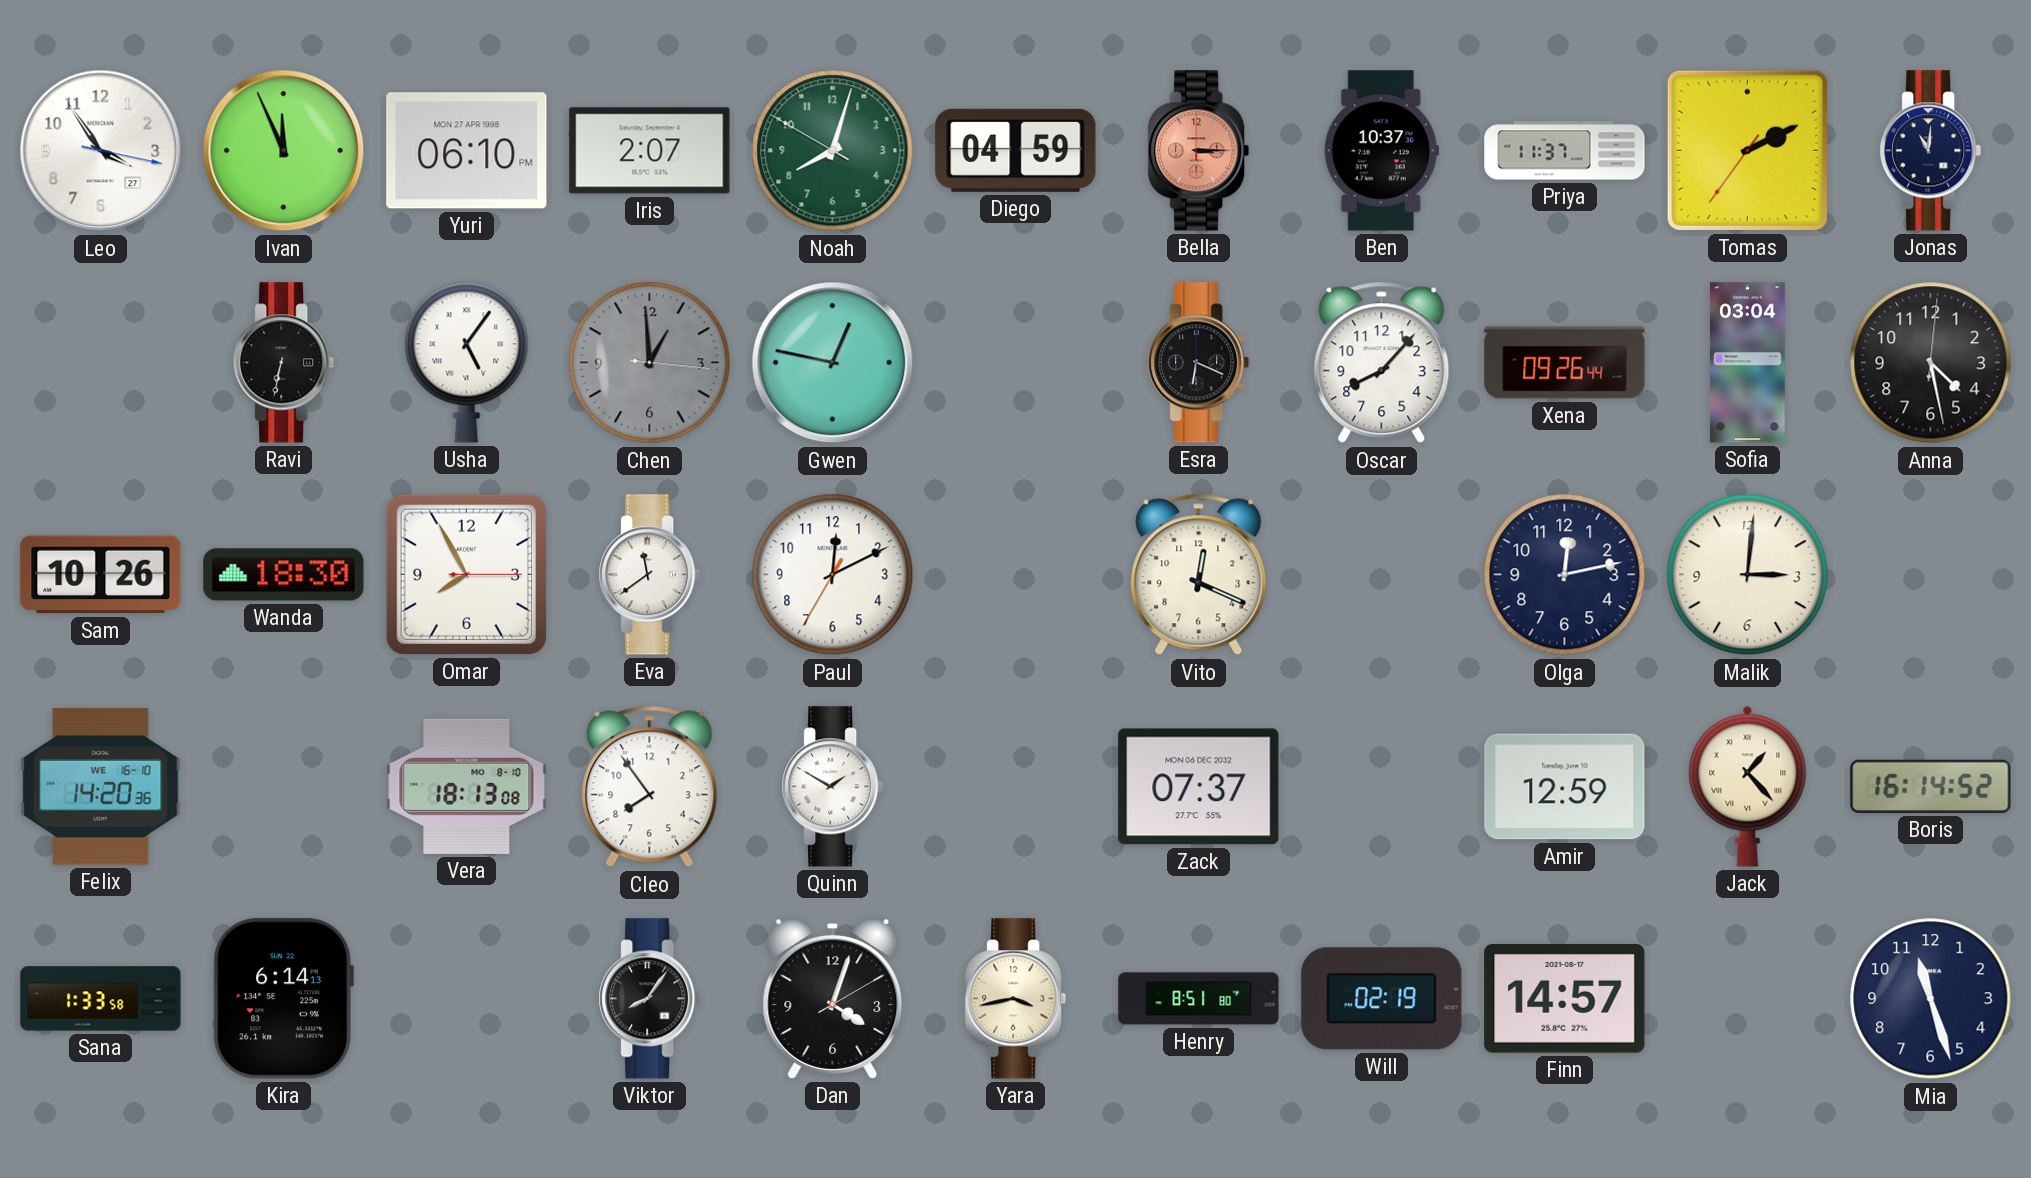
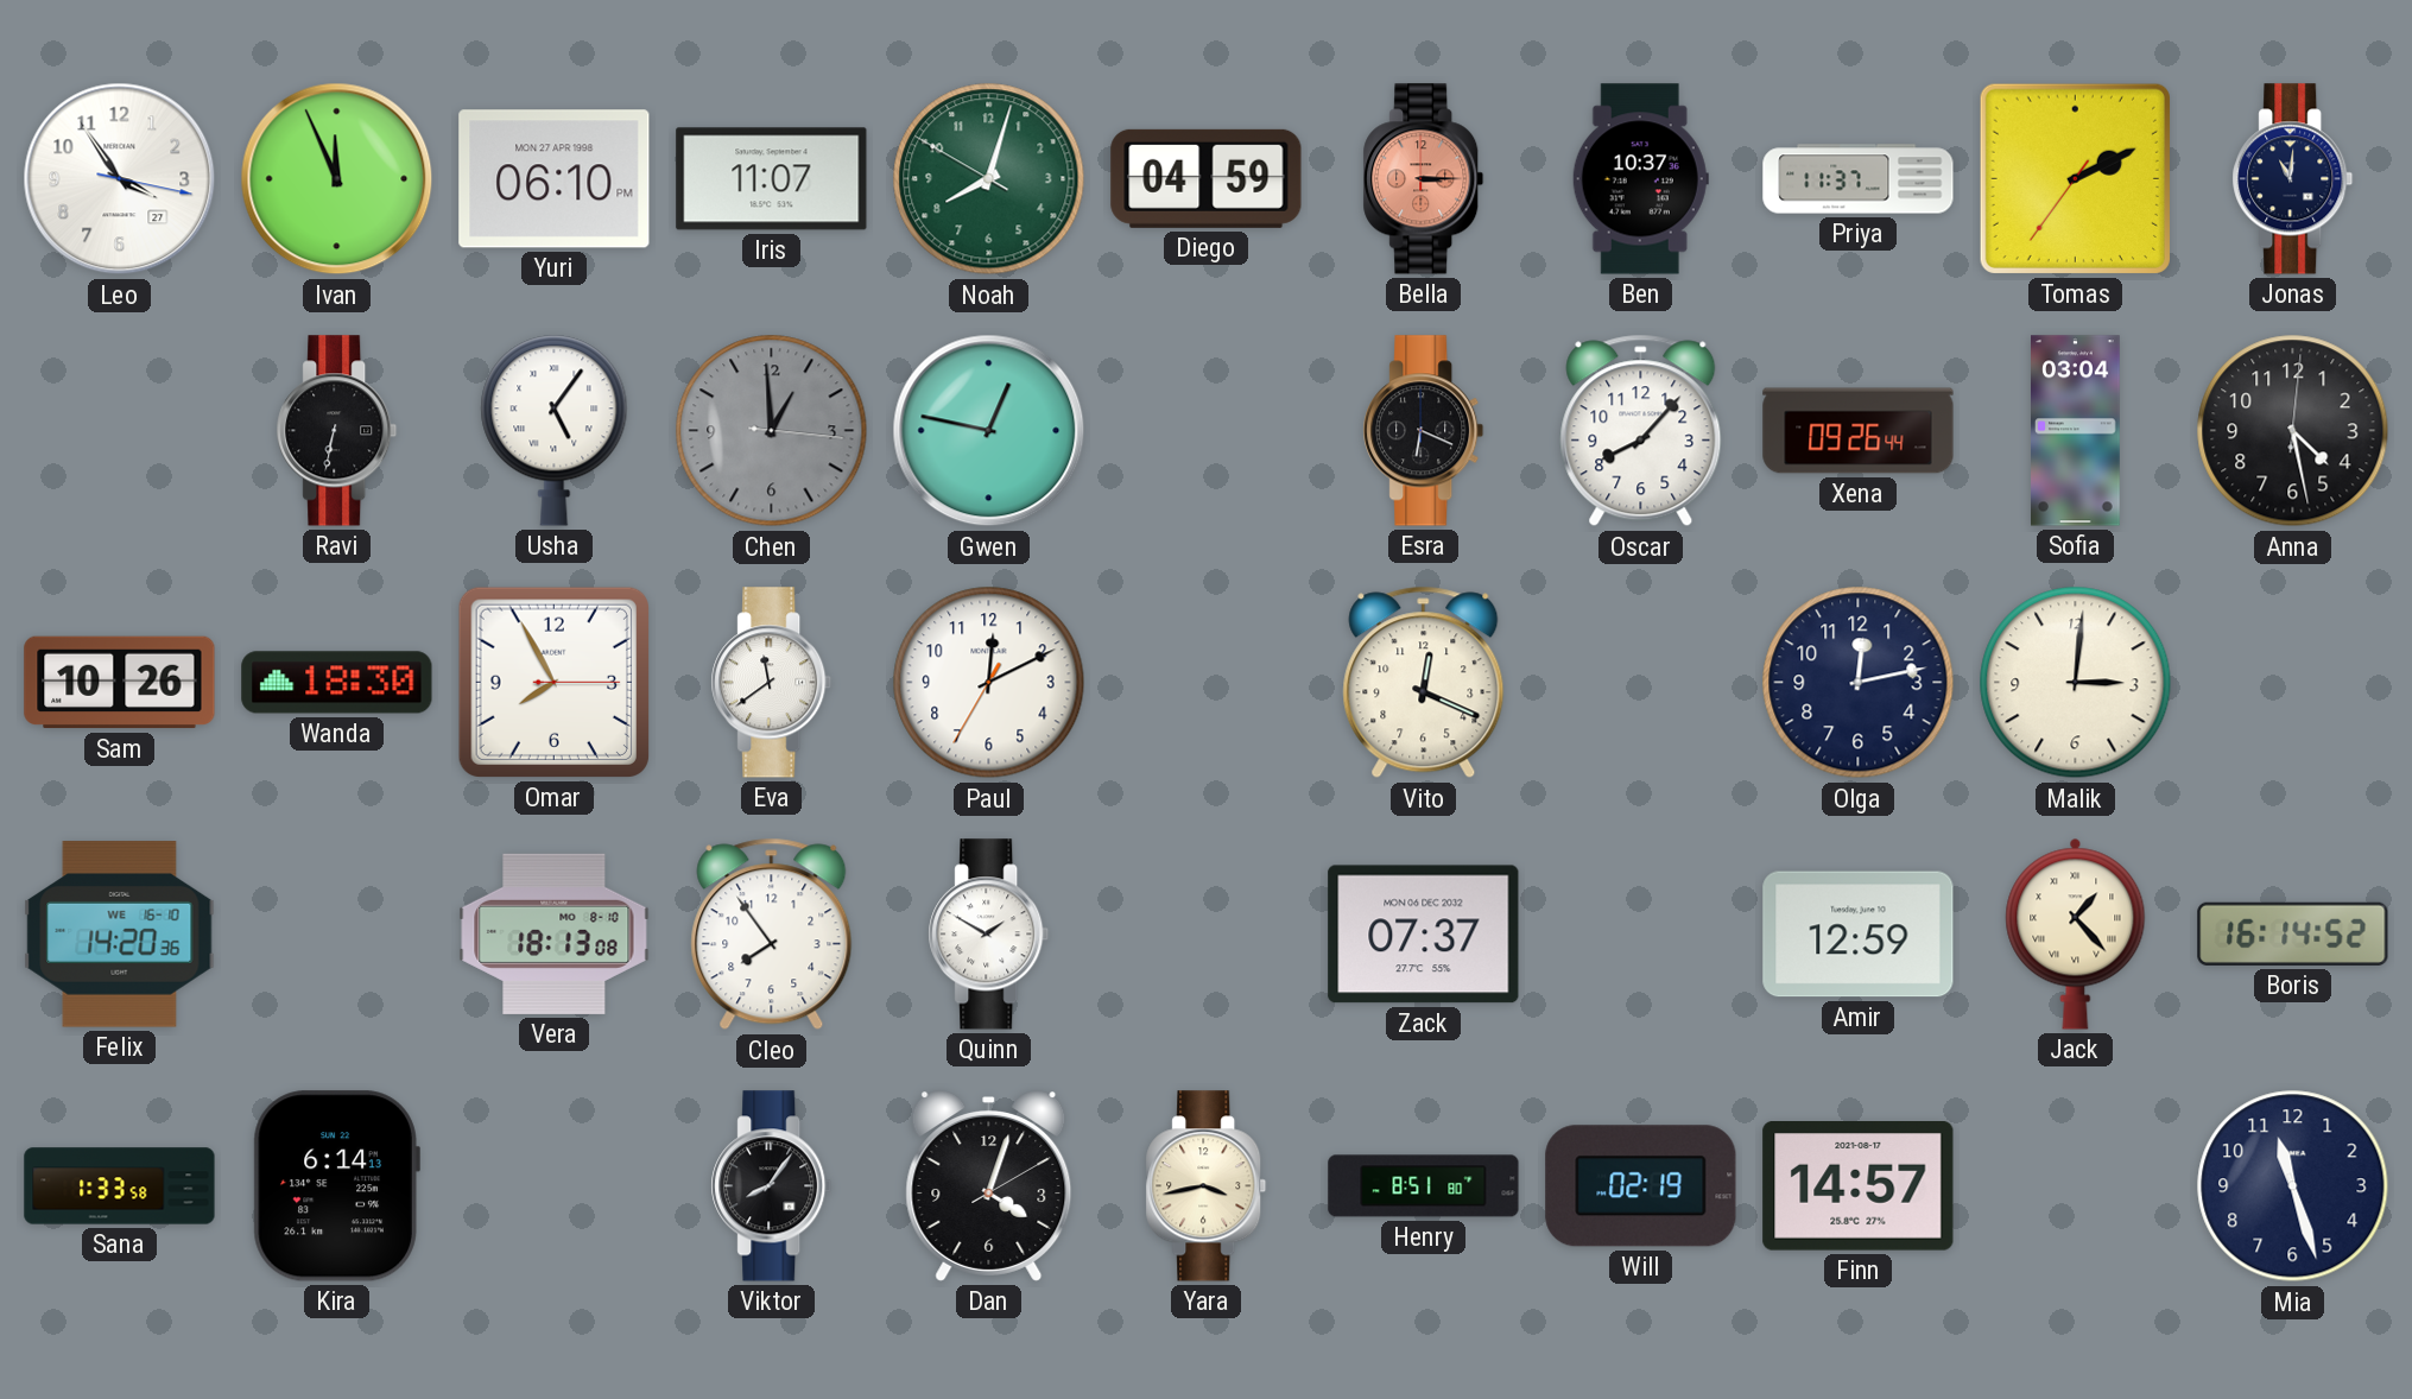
Iris: 2:07 -> 11:07 (772, 179)
